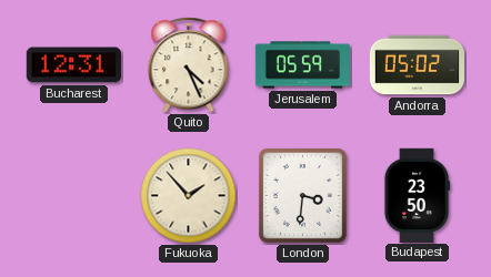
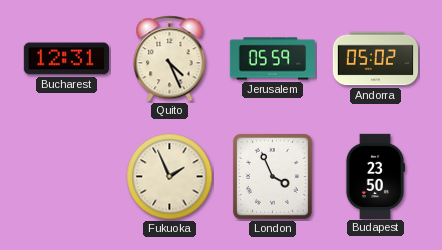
Fukuoka: 1:53 -> 1:56 (170, 177)
London: 3:31 -> 3:56 (272, 176)
